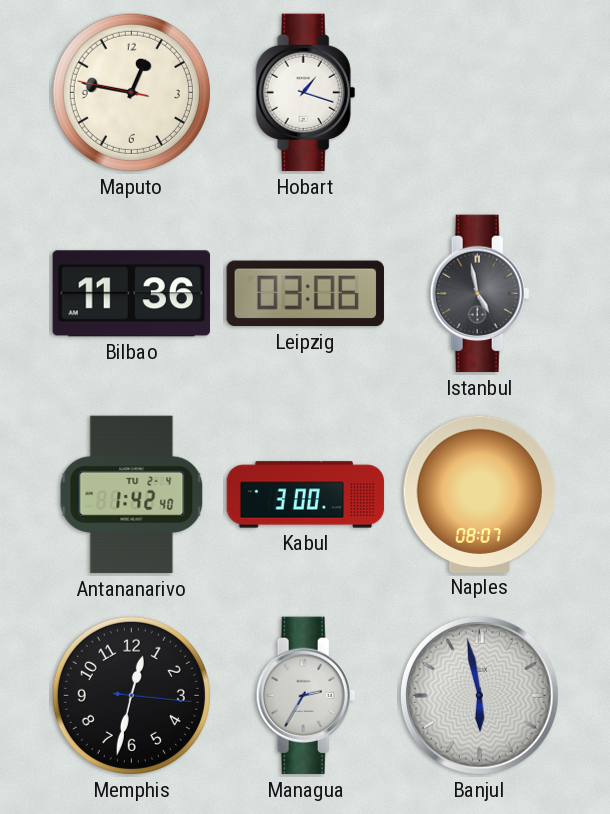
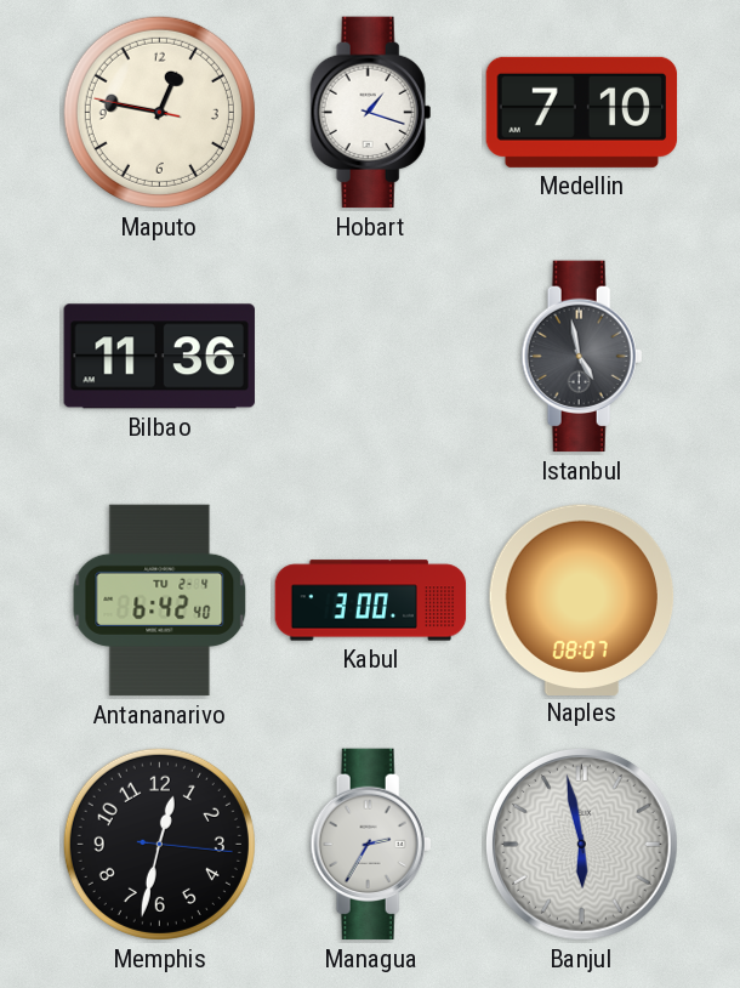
Medellin: none -> 7:10 (582, 112)
Leipzig: 03:06 -> none (305, 294)
Antananarivo: 1:42 -> 6:42 (160, 601)
